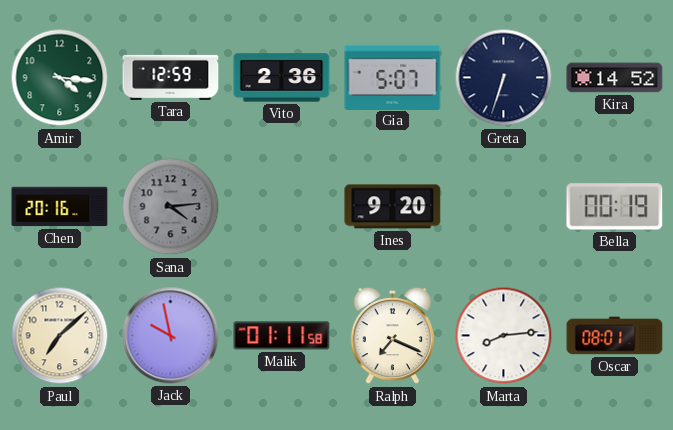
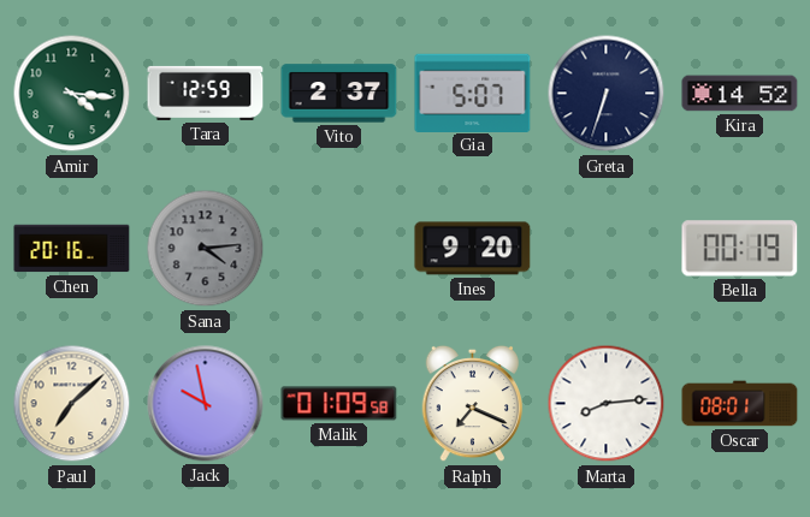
Vito: 2:36 -> 2:37 (339, 94)
Malik: 01:11 -> 01:09 (339, 404)
